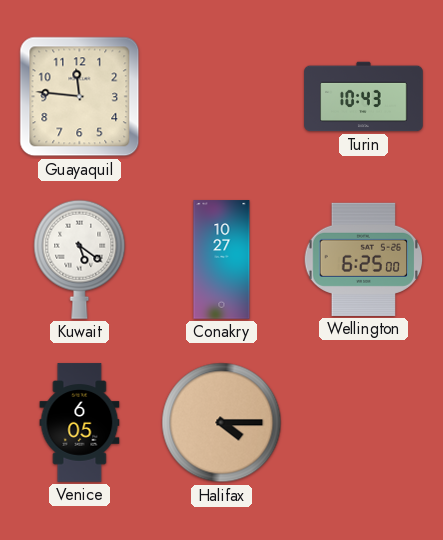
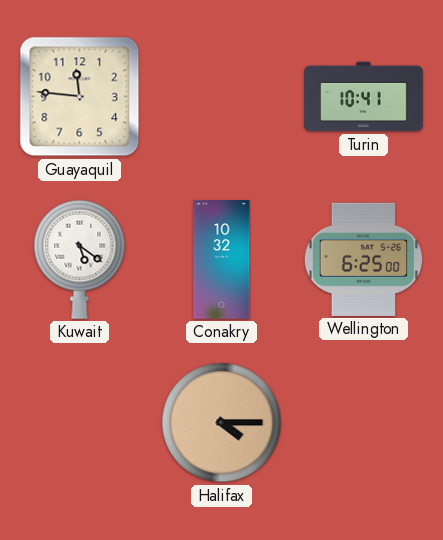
Turin: 10:43 -> 10:41 (364, 97)
Conakry: 10:27 -> 10:32 (222, 260)
Venice: 6:05 -> none (80, 423)
